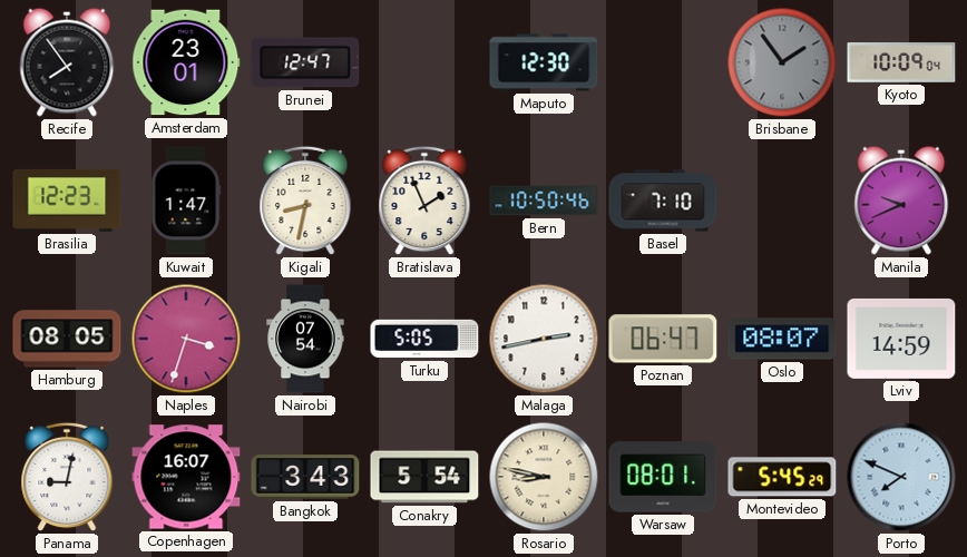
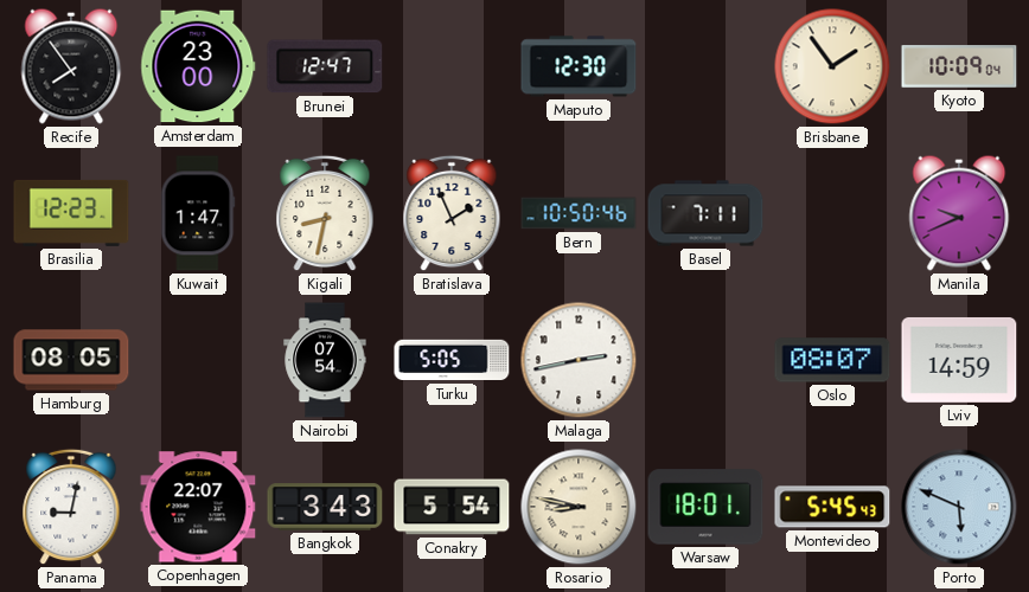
Amsterdam: 23:01 -> 23:00 (198, 66)
Brisbane dial: grey -> cream (832, 66)
Basel: 7:10 -> 7:11 (705, 213)
Naples: 3:33 -> none (186, 339)
Poznan: 06:47 -> none (663, 339)
Copenhagen: 16:07 -> 22:07 (198, 507)
Warsaw: 08:01 -> 18:01 (705, 507)
Montevideo: 5:45:29 -> 5:45:43 (832, 507)
Porto: 7:49 -> 5:49 (959, 507)
